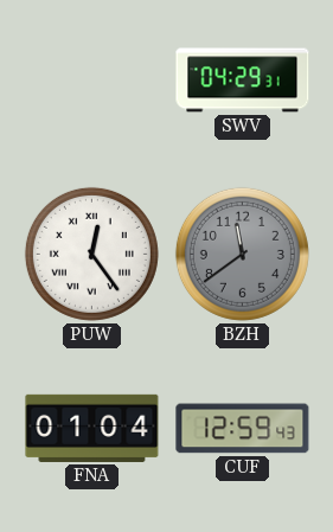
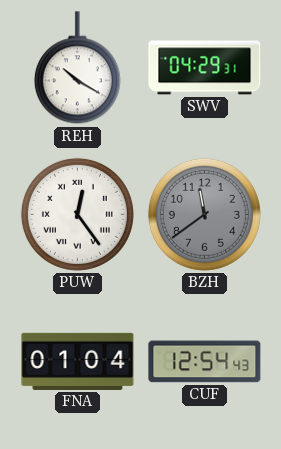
REH: none -> 10:20 (77, 68)
CUF: 12:59 -> 12:54 (205, 362)
